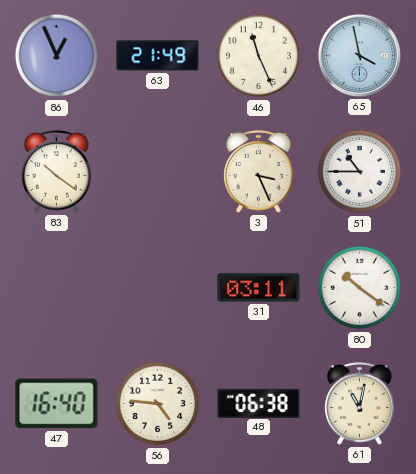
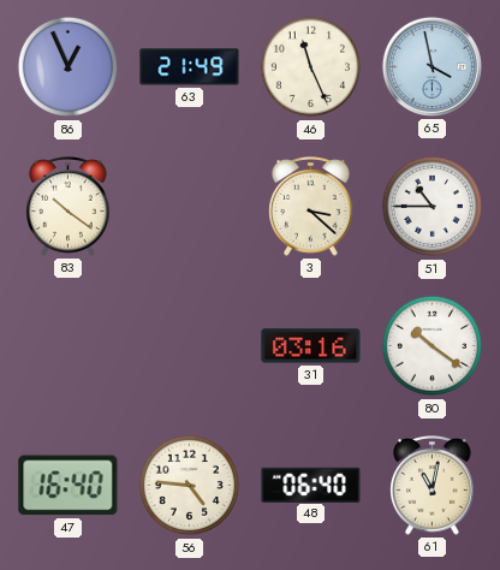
3: 3:26 -> 3:22 (311, 207)
31: 03:11 -> 03:16 (311, 346)
48: 06:38 -> 06:40 (311, 485)
